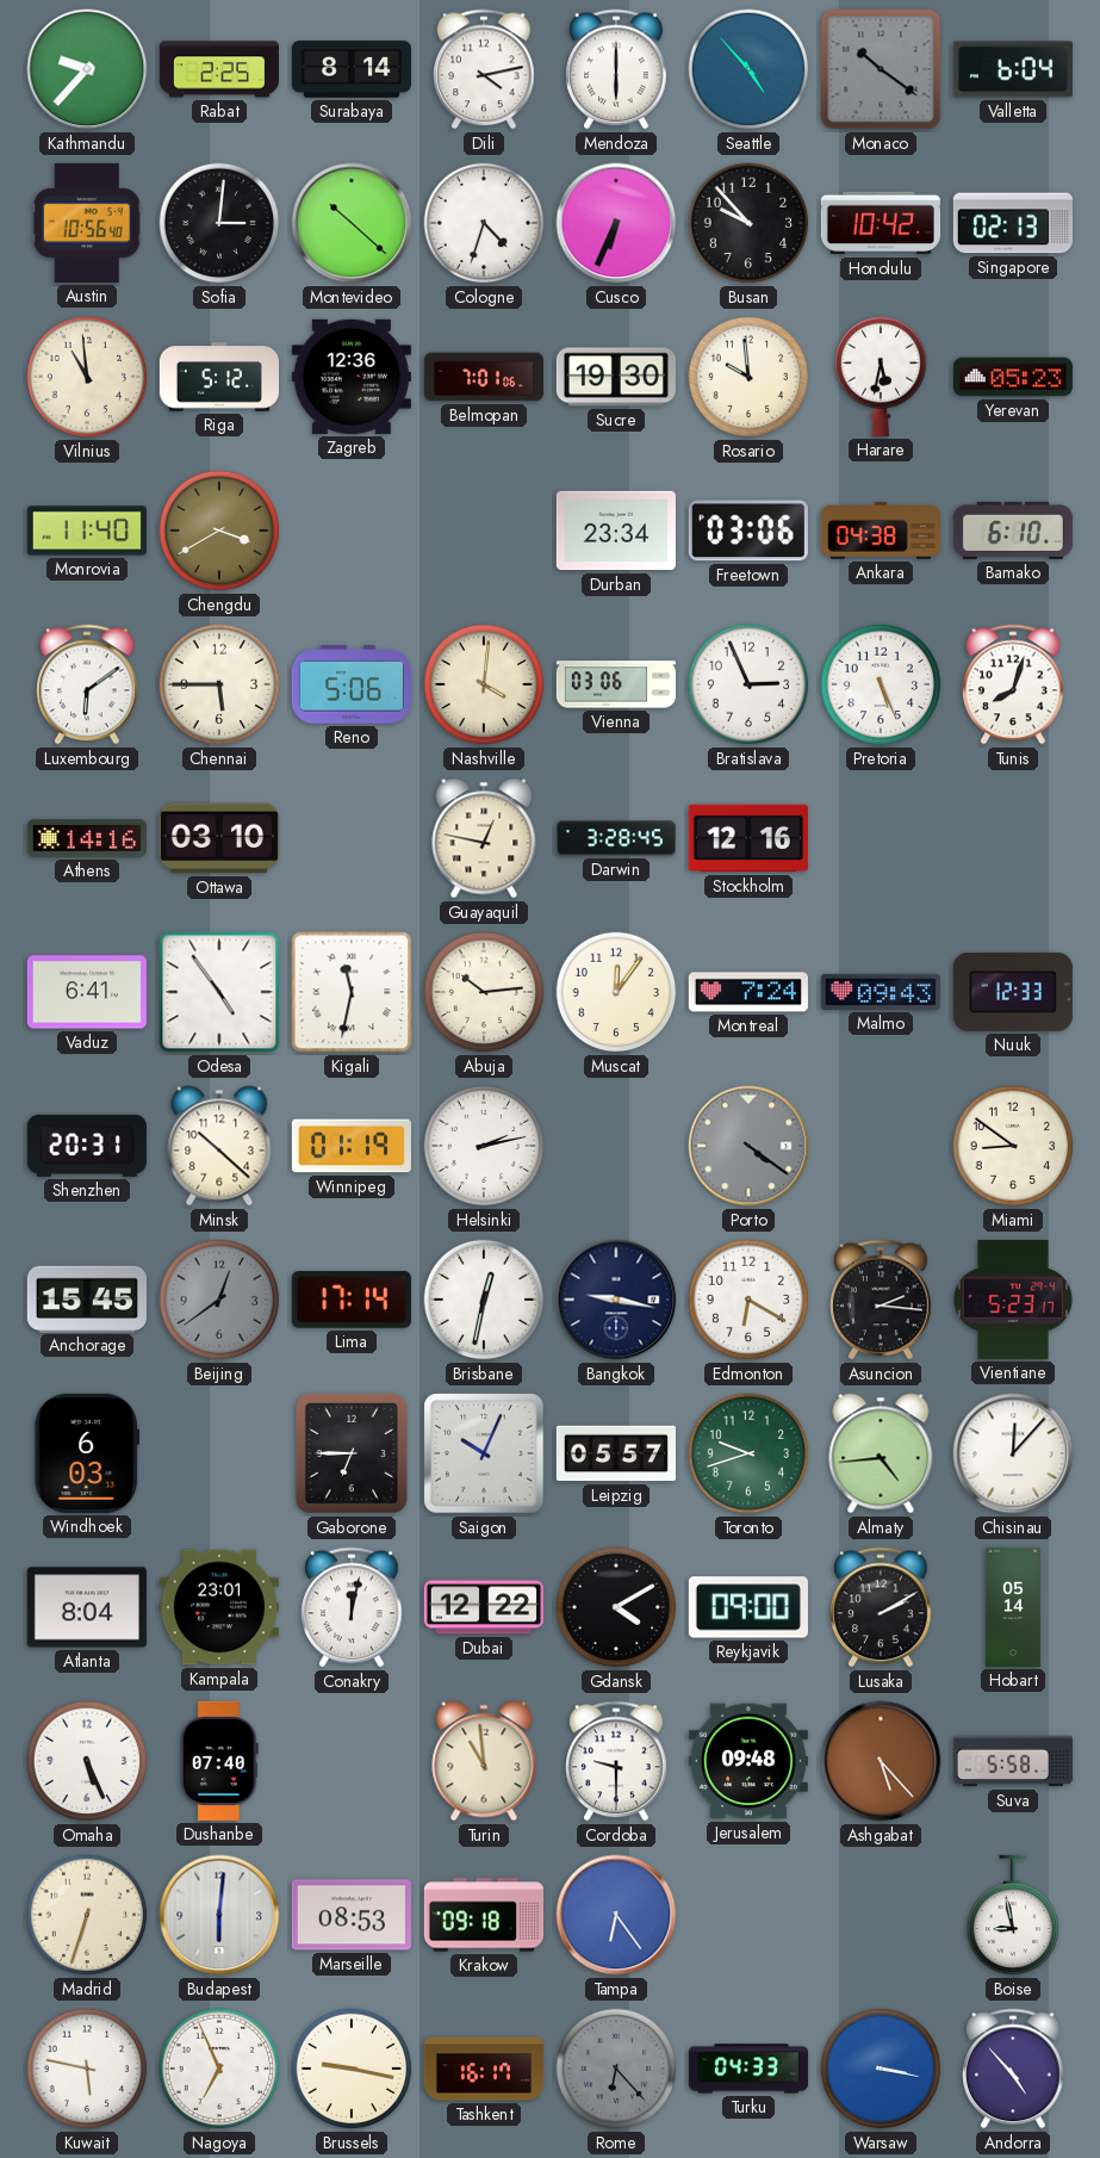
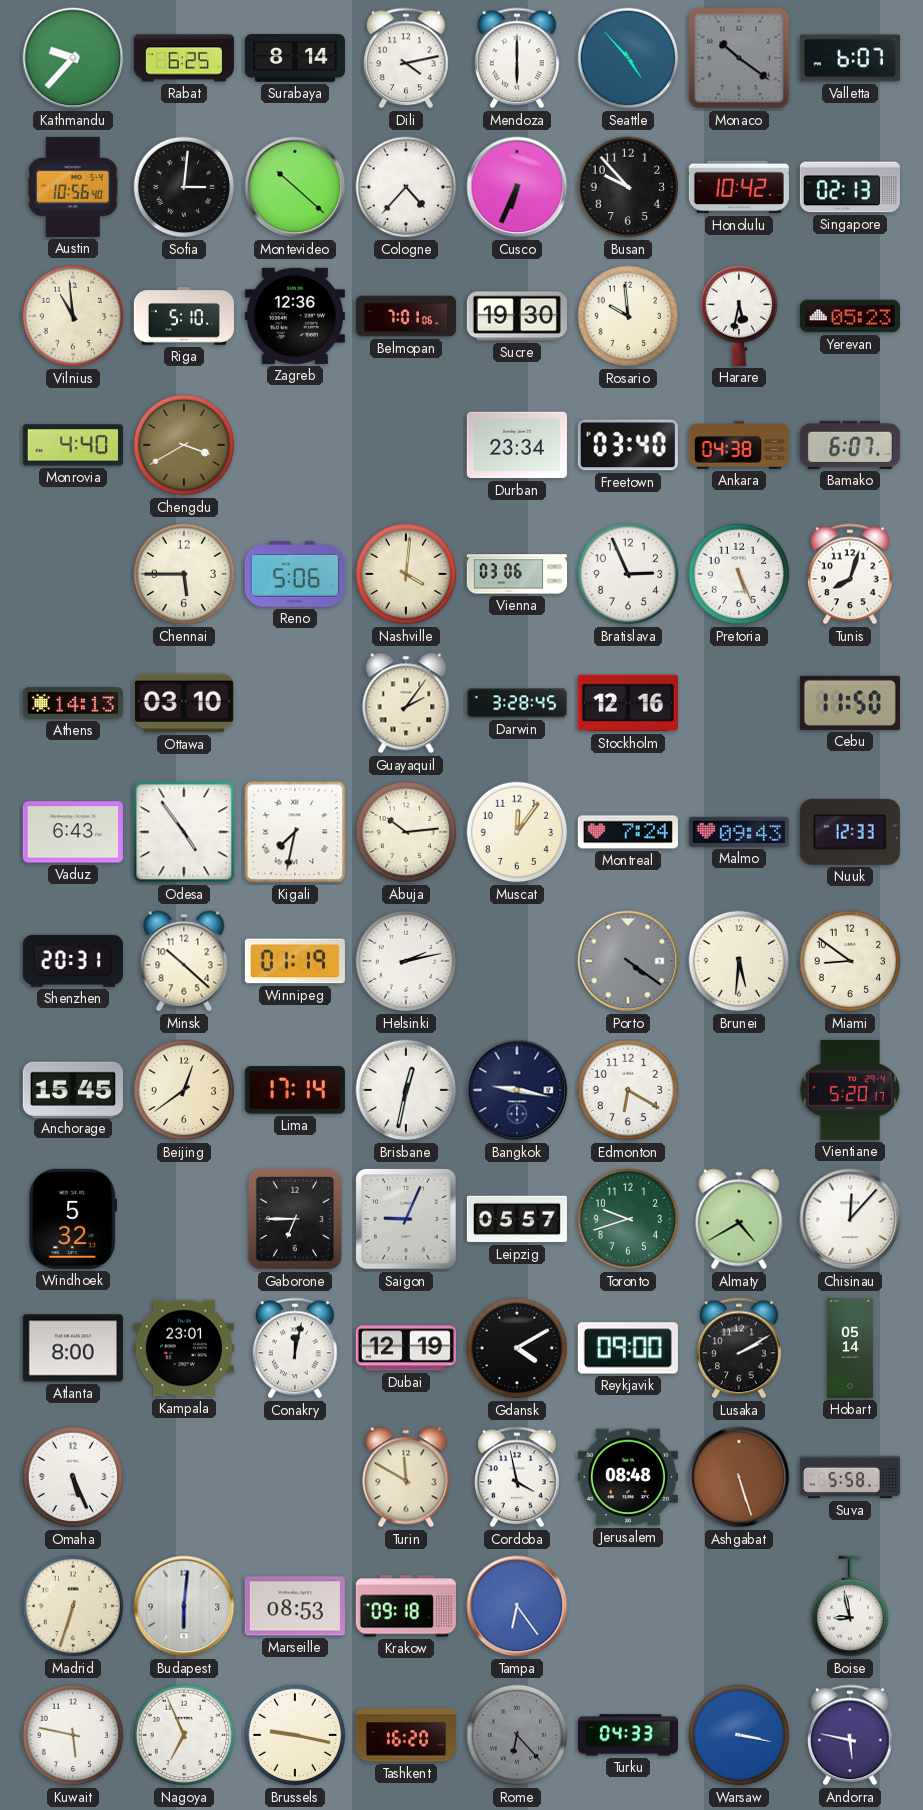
Rabat: 2:25 -> 6:25 (184, 58)
Valletta: 6:04 -> 6:07 (850, 58)
Cologne: 4:33 -> 4:37 (406, 187)
Riga: 5:12 -> 5:10 (184, 316)
Monrovia: 11:40 -> 4:40 (73, 445)
Freetown: 03:06 -> 03:40 (628, 445)
Bamako: 6:10 -> 6:07 (850, 445)
Luxembourg: 6:09 -> none (87, 684)
Athens: 14:16 -> 14:13 (73, 703)
Guayaquil: 12:47 -> 2:06 (406, 703)
Cebu: none -> 11:50 (850, 703)
Vaduz: 6:41 -> 6:43 (73, 832)
Kigali: 11:32 -> 7:32 (295, 832)
Brunei: none -> 5:31 (739, 961)
Beijing dial: grey -> cream (184, 1090)
Asuncion: 2:16 -> none (881, 1300)
Vientiane: 5:23 -> 5:20 (850, 1090)
Windhoek: 6:03 -> 5:32 (72, 1219)
Saigon: 10:04 -> 9:04 (406, 1219)
Almaty: 4:44 -> 4:40 (739, 1219)
Atlanta: 8:04 -> 8:00 (73, 1348)
Dubai: 12:22 -> 12:19 (406, 1348)
Dushanbe: 07:40 -> none (220, 1761)
Turin: 10:59 -> 11:50 (406, 1477)
Cordoba: 9:30 -> 3:58 (517, 1477)
Jerusalem: 09:48 -> 08:48 (628, 1477)
Ashgabat: 5:23 -> 5:27 (739, 1477)
Tashkent: 16:17 -> 16:20 (406, 1735)
Andorra: 4:53 -> 5:47 (850, 1735)
